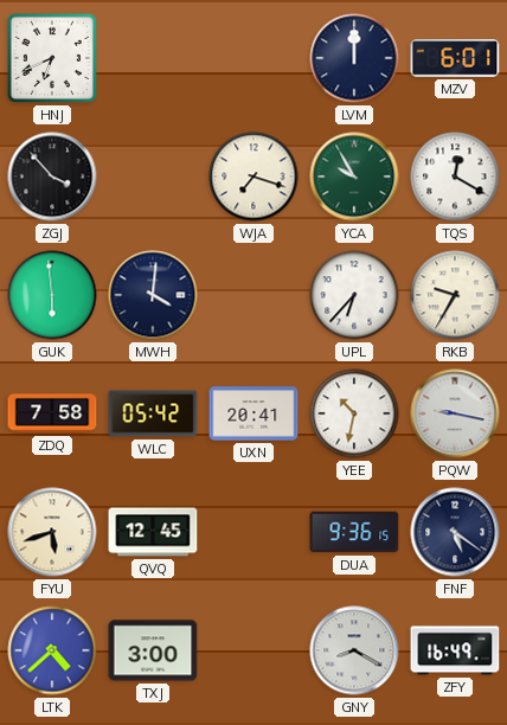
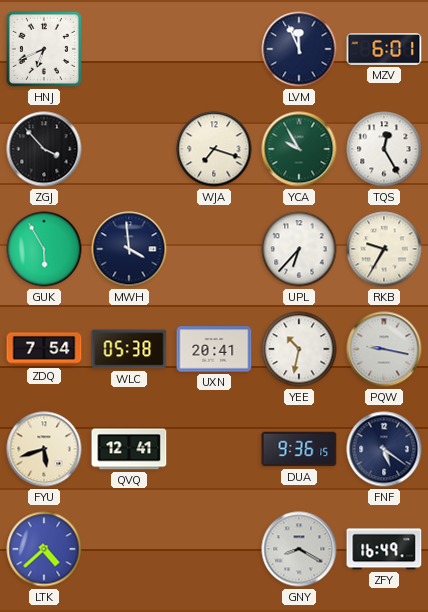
LVM: 12:00 -> 11:56 (299, 49)
TQS: 12:20 -> 12:25 (384, 149)
GUK: 5:59 -> 5:55 (44, 249)
MWH: 4:01 -> 3:59 (129, 249)
ZDQ: 7:58 -> 7:54 (44, 349)
WLC: 05:42 -> 05:38 (129, 349)
QVQ: 12:45 -> 12:41 (129, 449)
TXJ: 3:00 -> none (153, 650)
